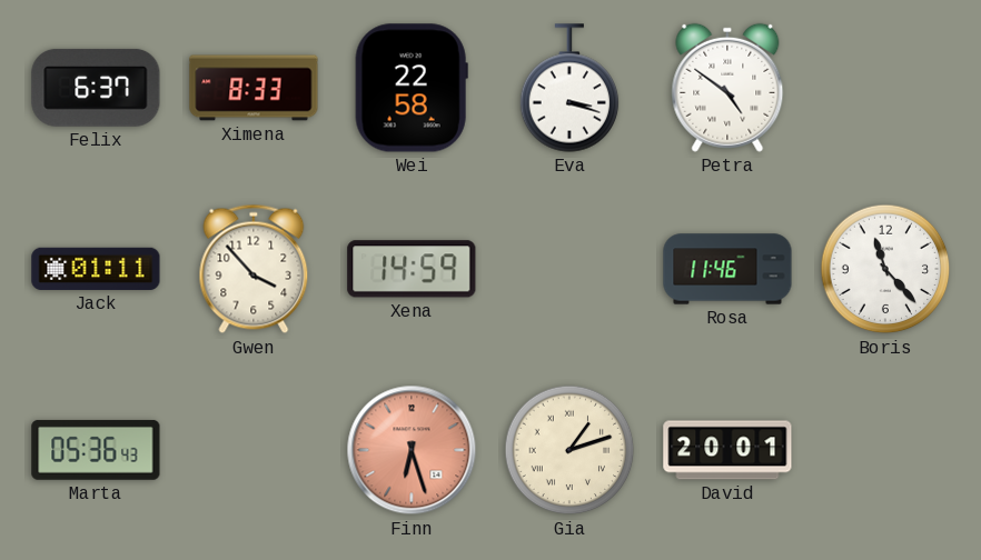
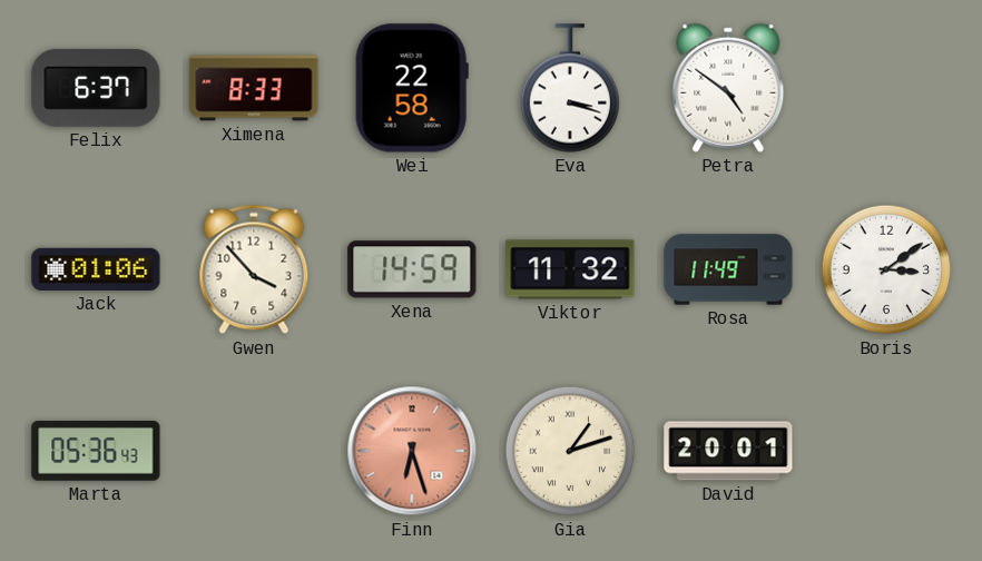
Jack: 01:11 -> 01:06 (96, 269)
Viktor: none -> 11:32 (570, 269)
Rosa: 11:46 -> 11:49 (728, 269)
Boris: 11:23 -> 3:09 (886, 269)
